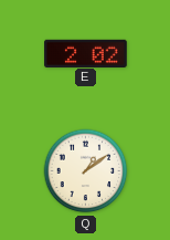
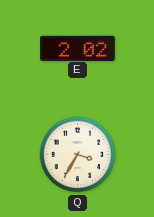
Q: 1:09 -> 3:35 (78, 155)
